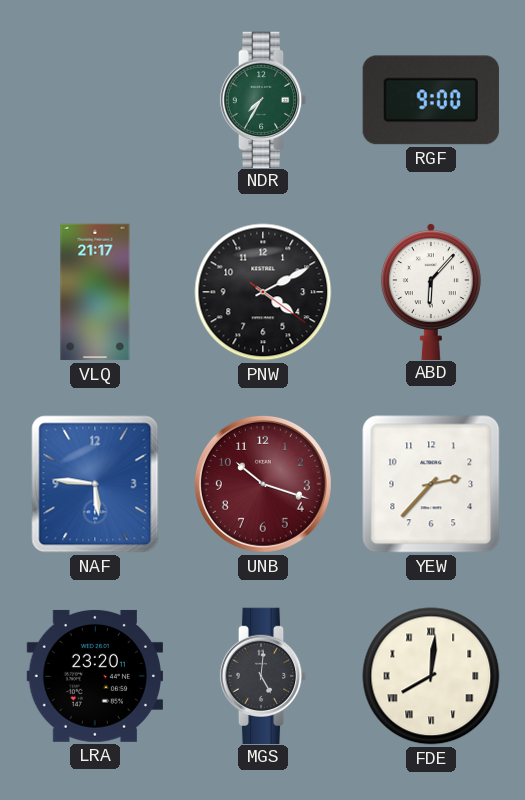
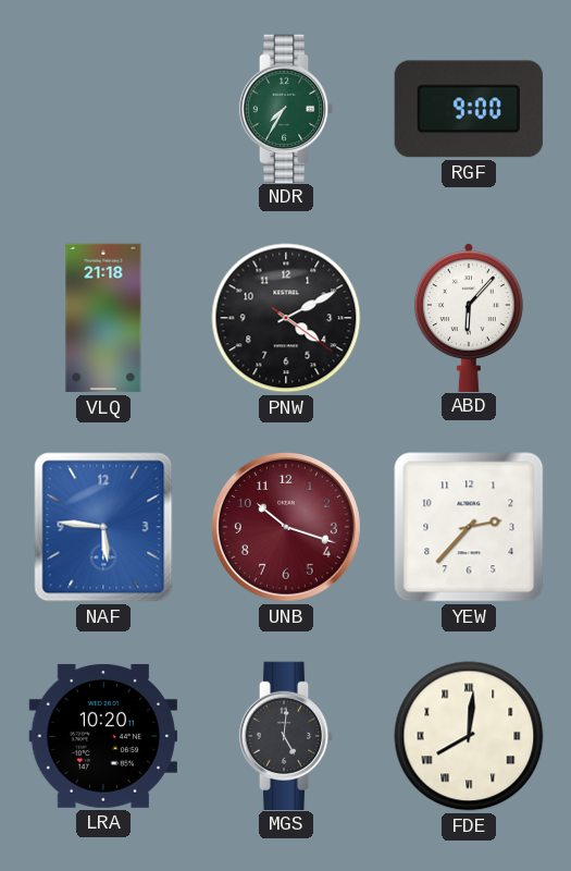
VLQ: 21:17 -> 21:18 (103, 318)
LRA: 23:20 -> 10:20 (102, 736)
